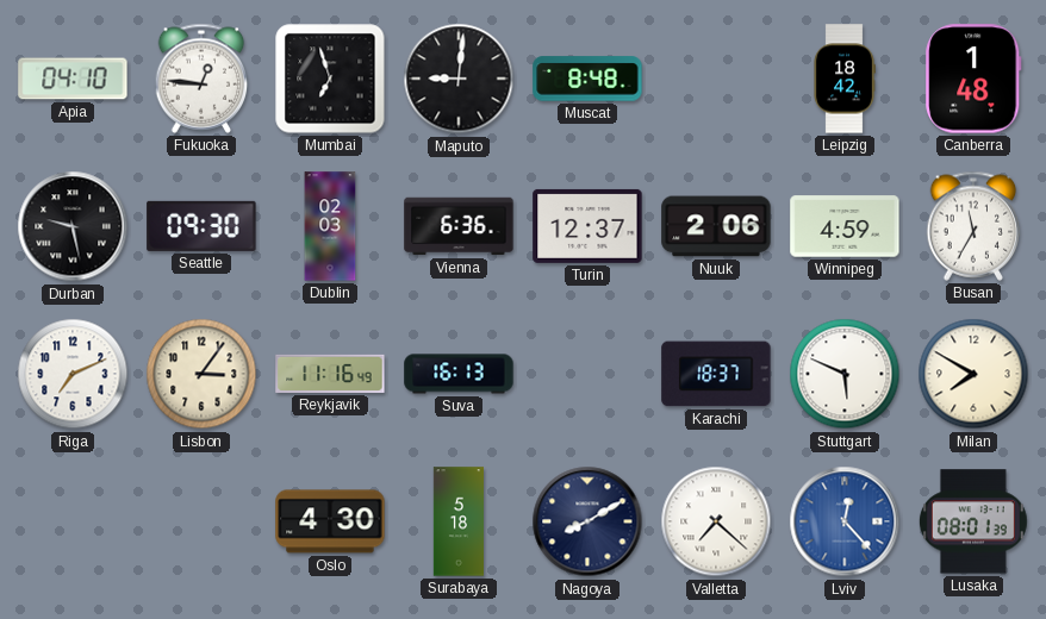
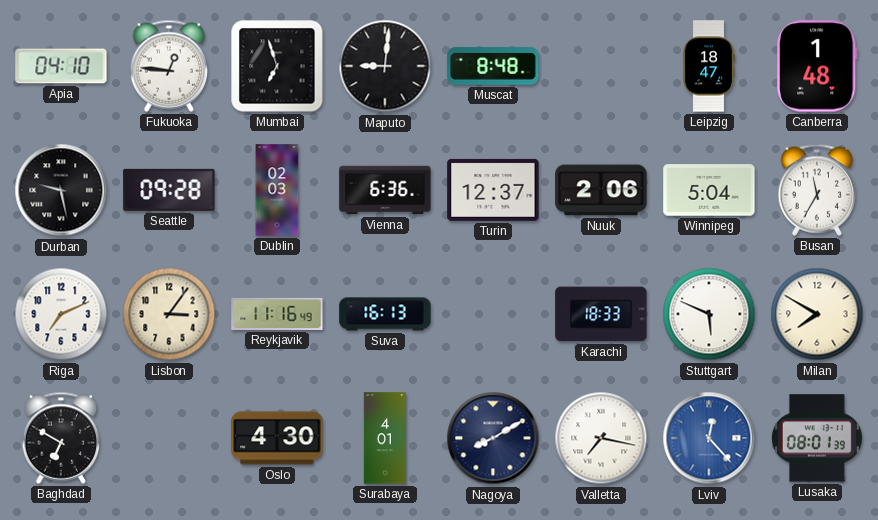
Leipzig: 18:42 -> 18:47 (709, 66)
Seattle: 09:30 -> 09:28 (169, 190)
Winnipeg: 4:59 -> 5:04 (709, 190)
Karachi: 18:37 -> 18:33 (601, 314)
Baghdad: none -> 6:50 (61, 438)
Surabaya: 5:18 -> 4:01 (384, 438)
Valletta: 7:22 -> 7:17 (601, 438)
